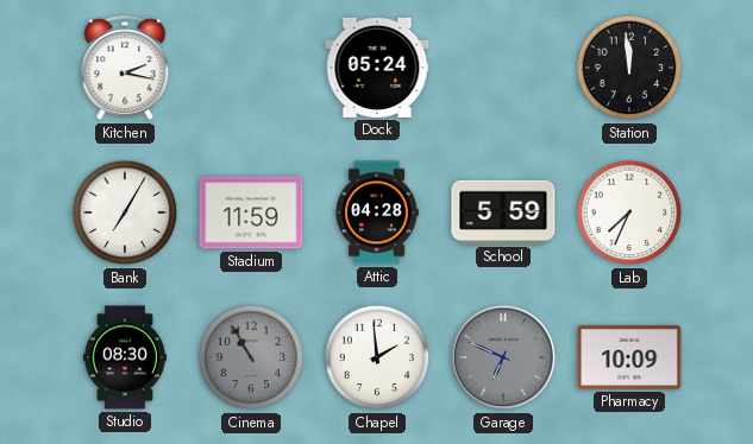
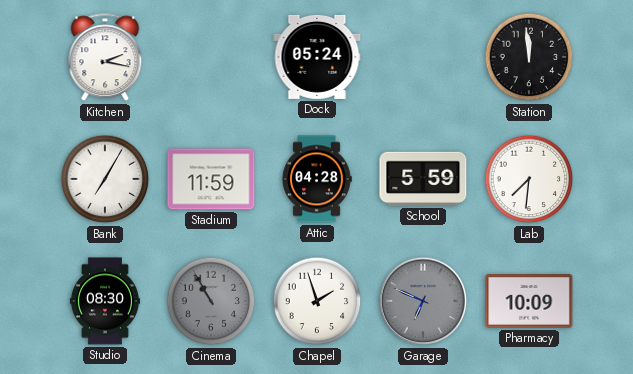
Lab: 7:34 -> 7:31 (529, 179)
Chapel: 1:59 -> 1:57 (317, 301)
